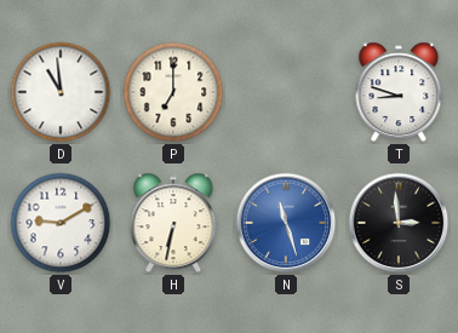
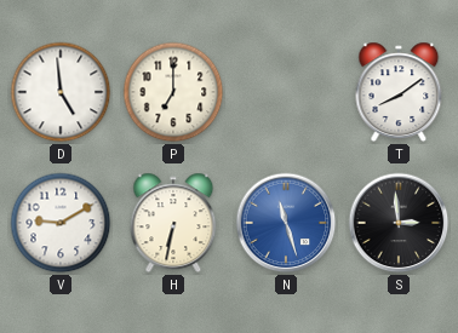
D: 10:59 -> 4:59 (61, 92)
T: 8:48 -> 8:09 (399, 92)
